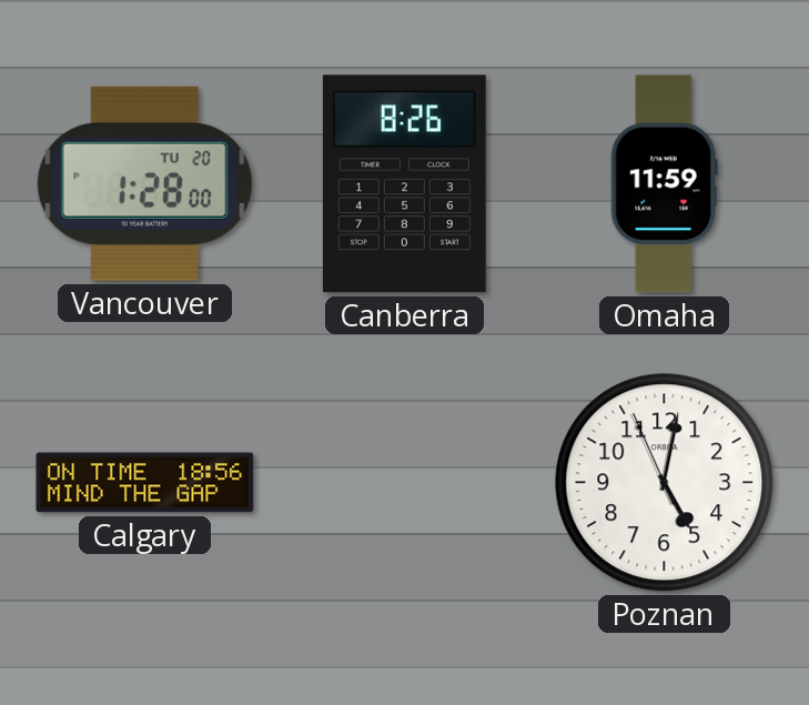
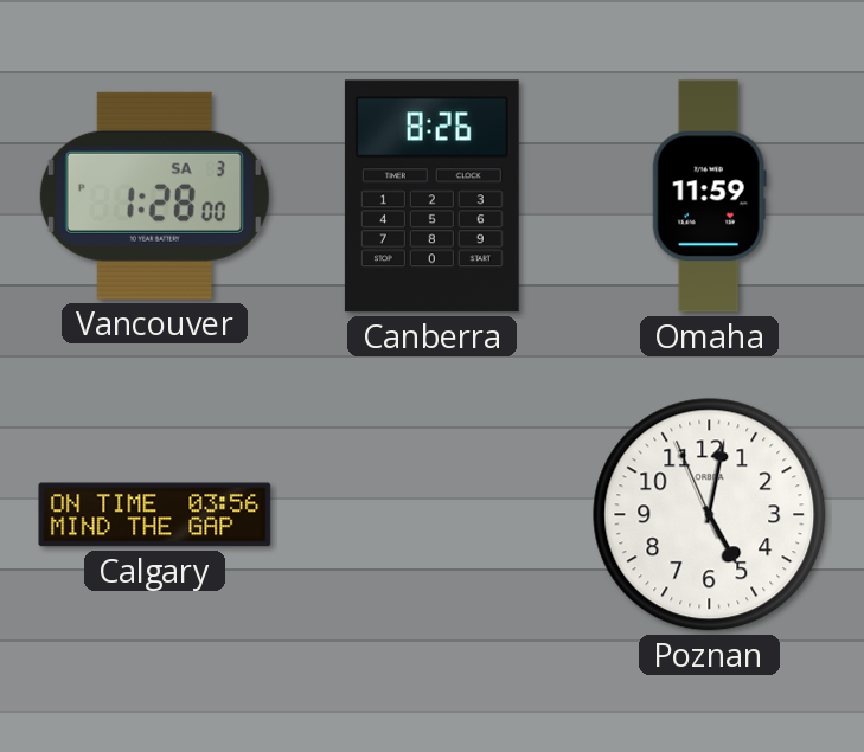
Vancouver date: TU 20 -> SA 3 (154, 195)
Calgary: 18:56 -> 03:56 (155, 515)
